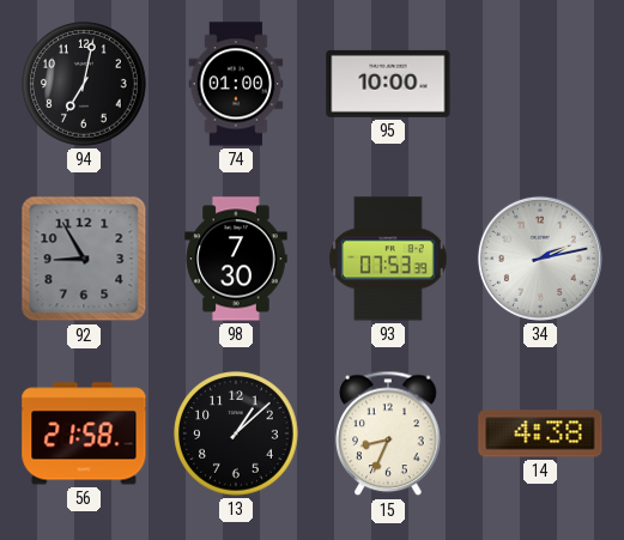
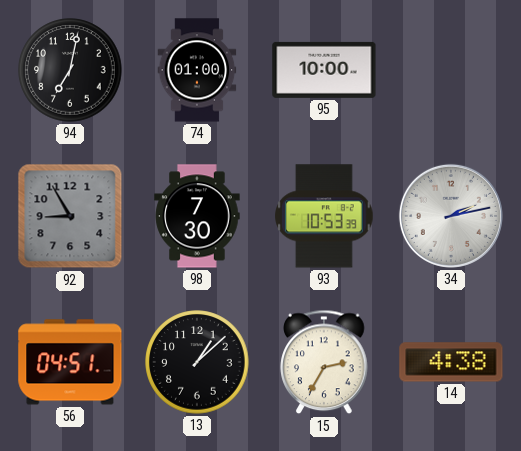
93: 07:53 -> 10:53 (325, 216)
56: 21:58 -> 04:51 (70, 362)
15: 8:34 -> 2:35 (324, 362)
